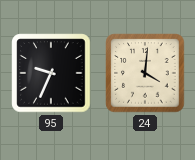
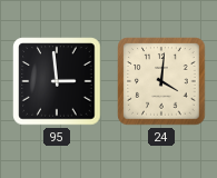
95: 9:34 -> 2:59 (57, 81)
